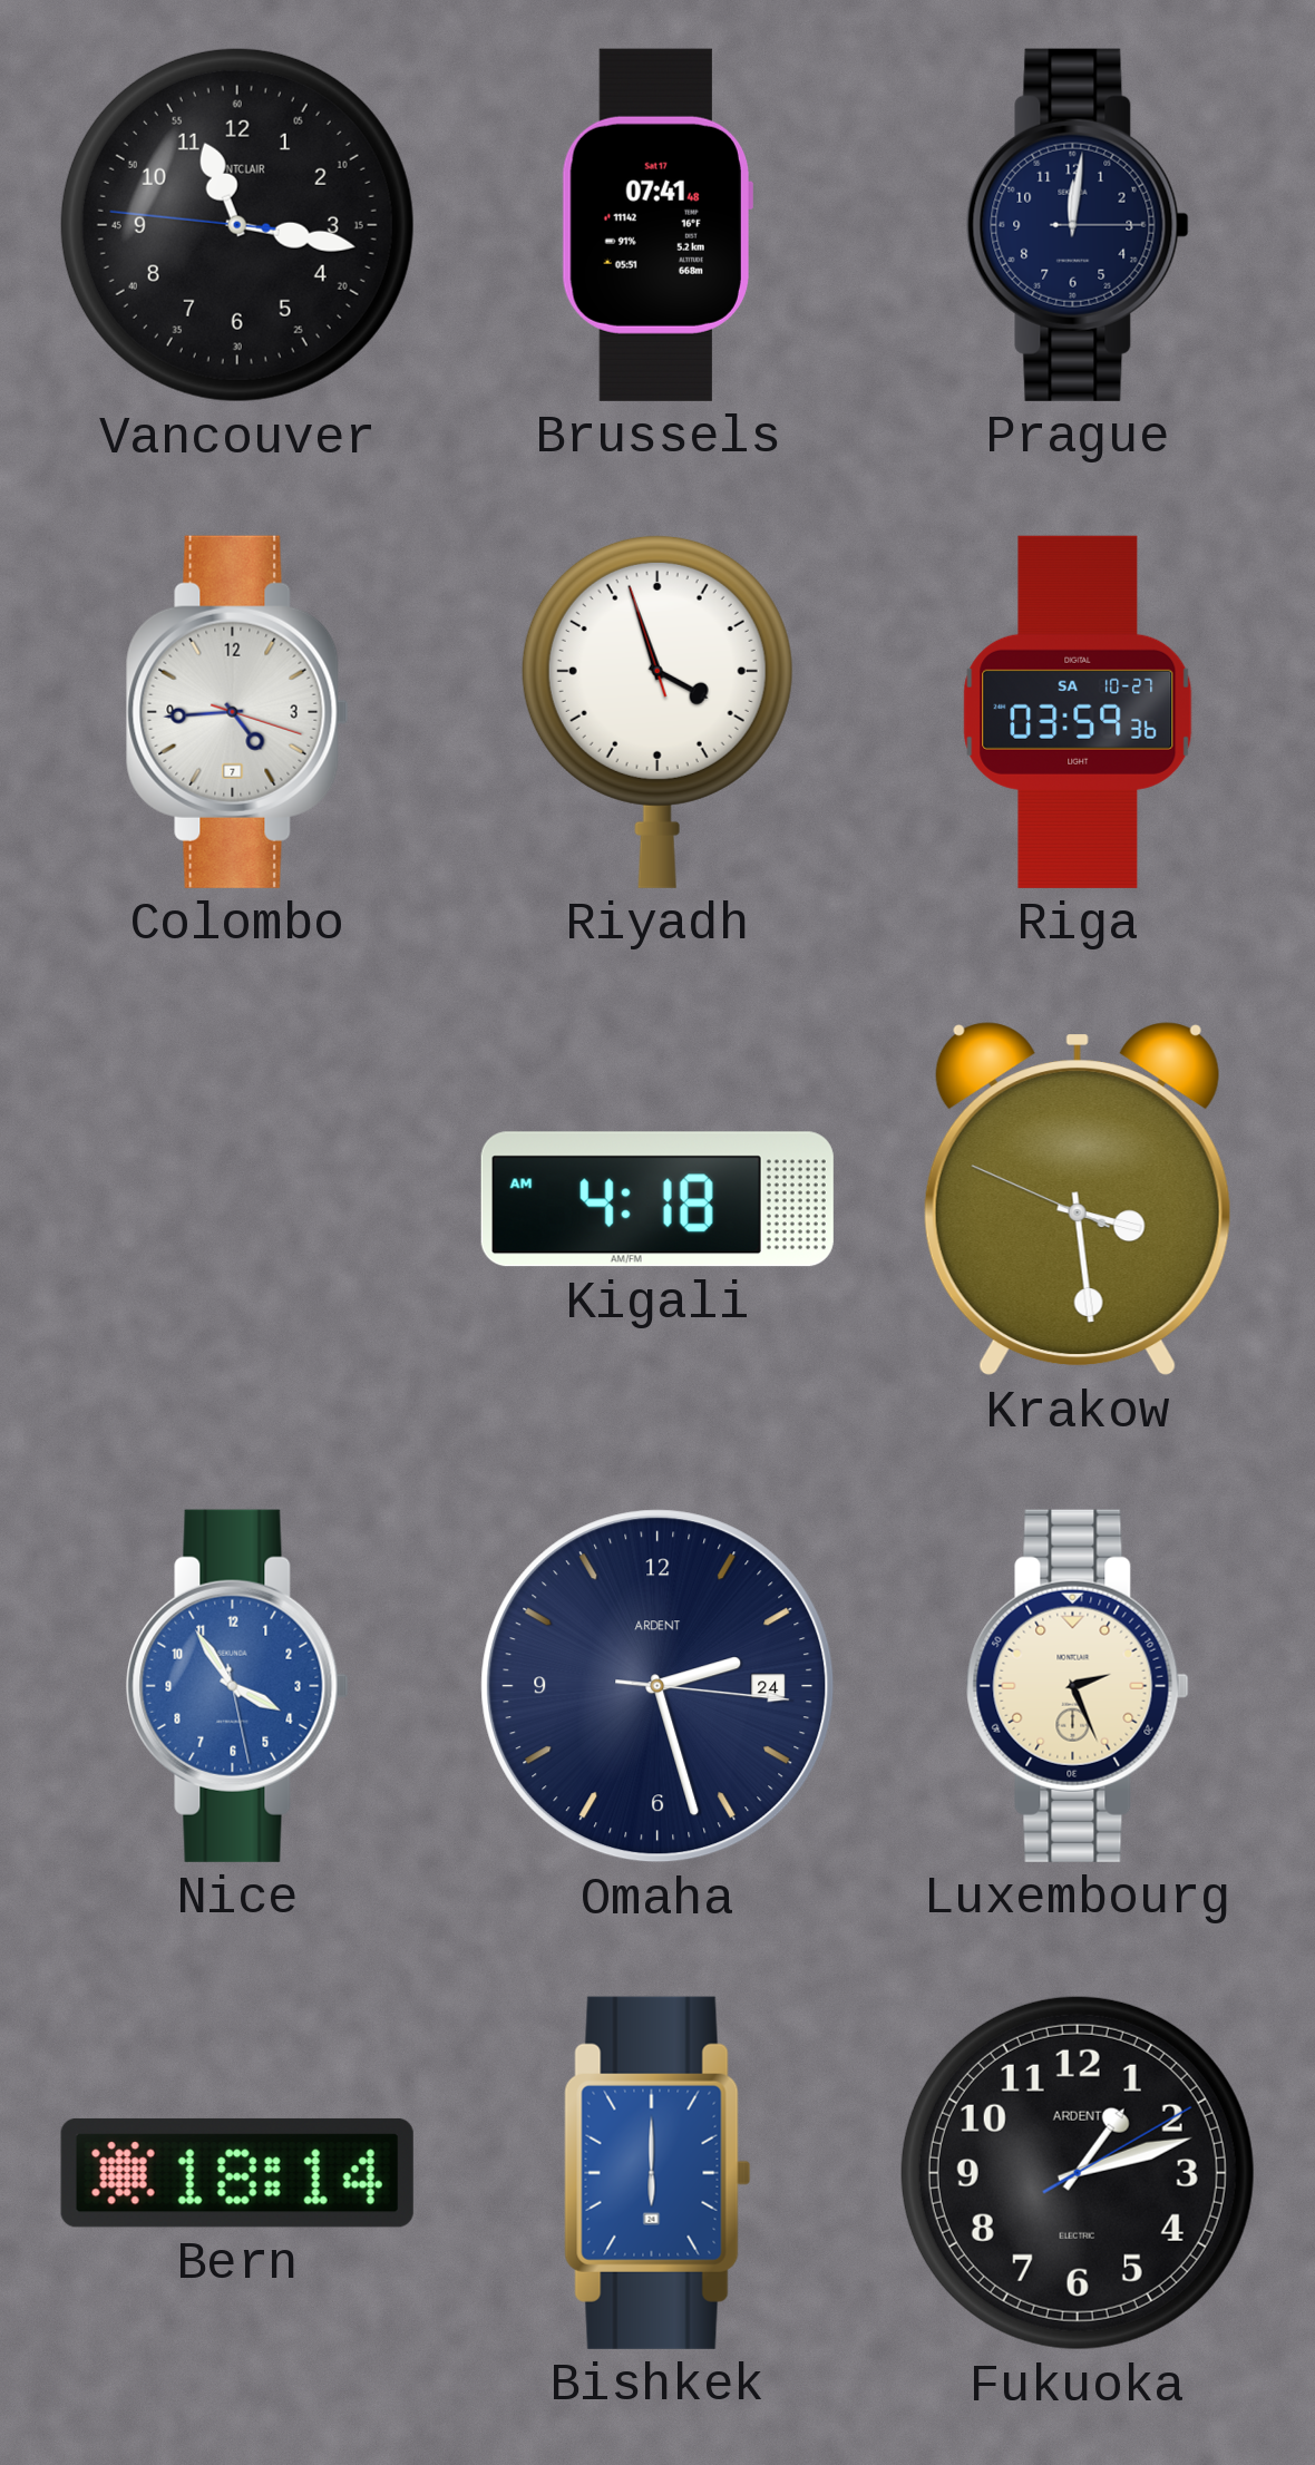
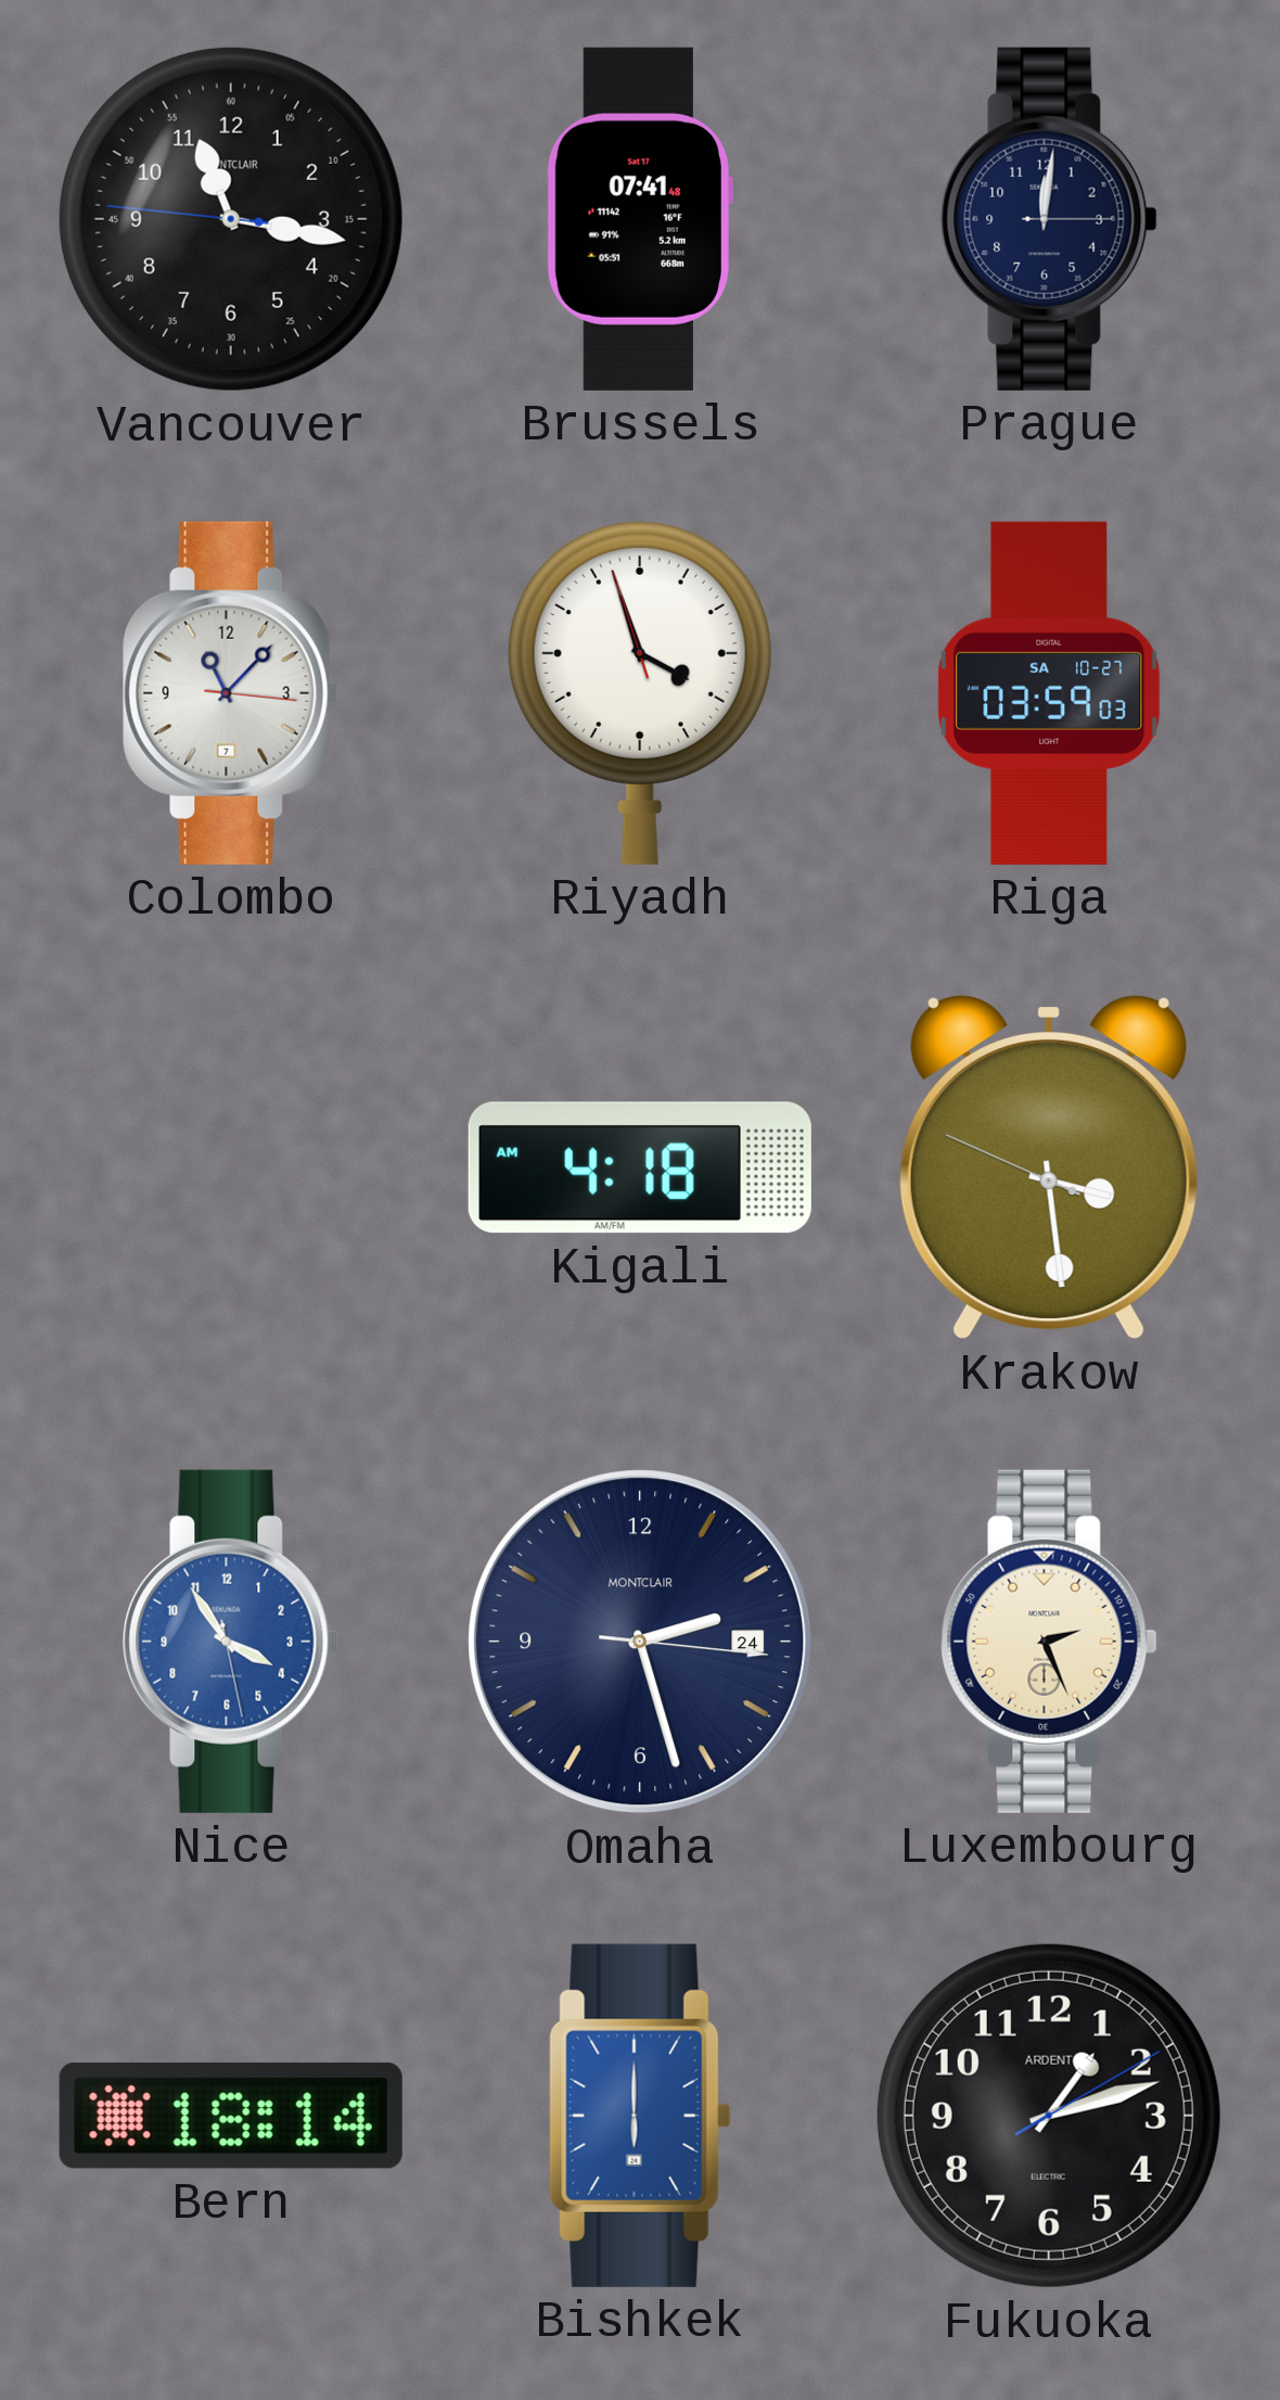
Colombo: 4:44 -> 11:07 (231, 693)
Riga: 03:59:36 -> 03:59:03 (1049, 693)
Omaha brand: ARDENT -> MONTCLAIR (640, 1642)
